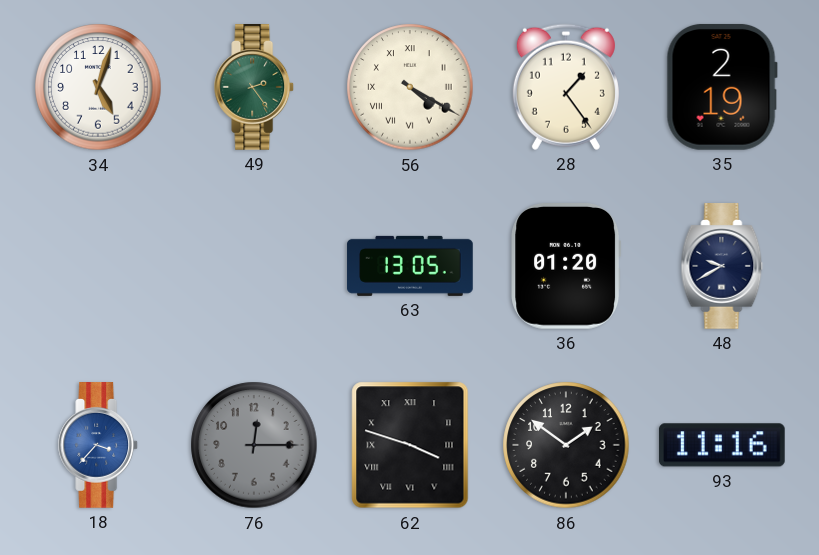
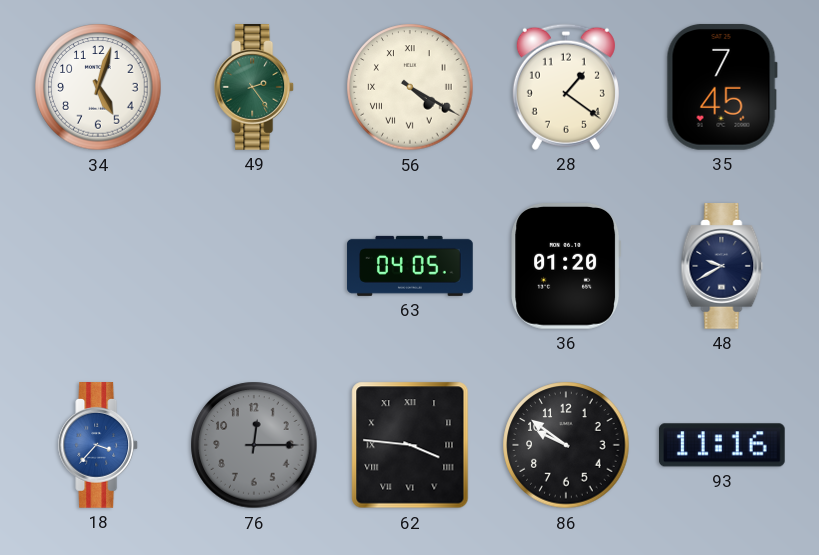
28: 1:24 -> 1:21 (566, 87)
35: 2:19 -> 7:45 (722, 87)
63: 13:05 -> 04:05 (410, 266)
62: 3:48 -> 3:46 (410, 445)
86: 1:51 -> 9:51 (566, 445)
